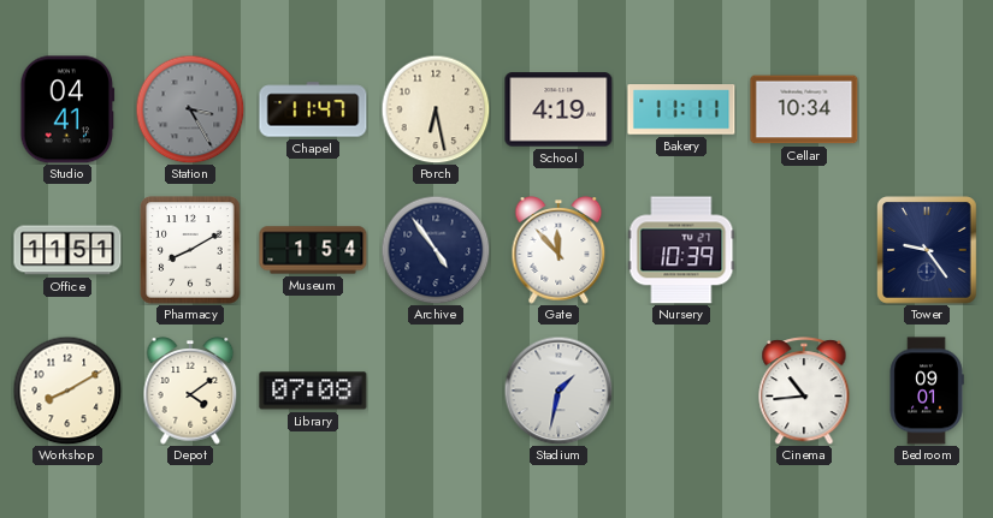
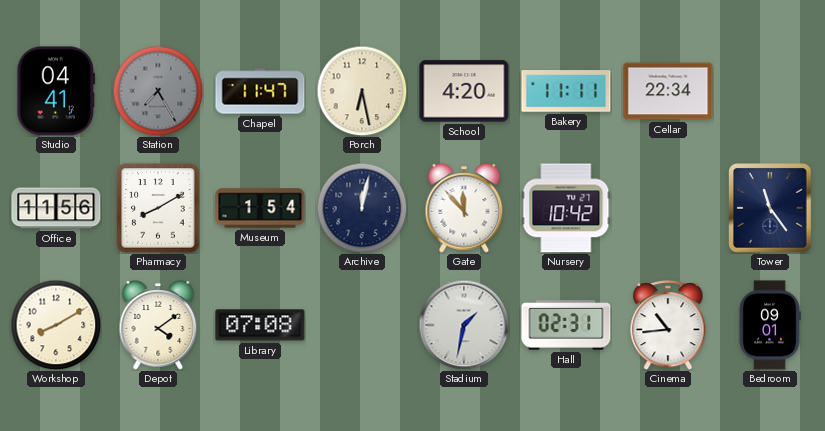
Station: 3:25 -> 7:25 (158, 91)
School: 4:19 -> 4:20 (464, 91)
Cellar: 10:34 -> 22:34 (668, 91)
Office: 11:51 -> 11:56 (56, 208)
Archive: 4:54 -> 12:02 (362, 208)
Nursery: 10:39 -> 10:42 (566, 208)
Tower: 9:24 -> 11:24 (770, 208)
Hall: none -> 02:31 (566, 325)
